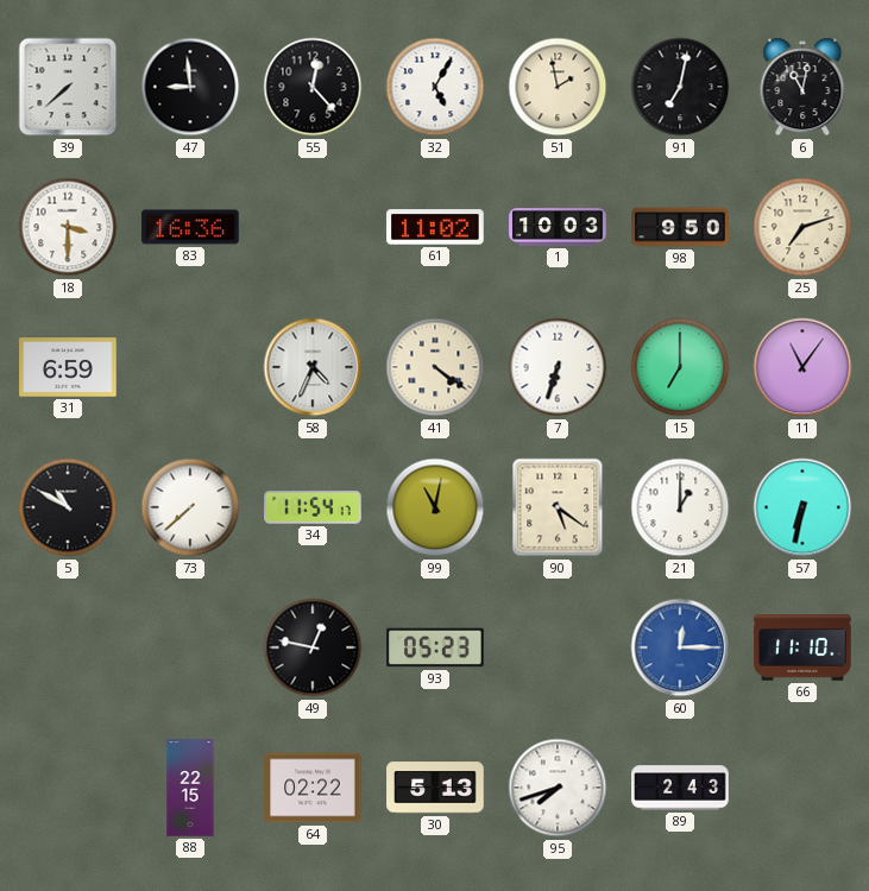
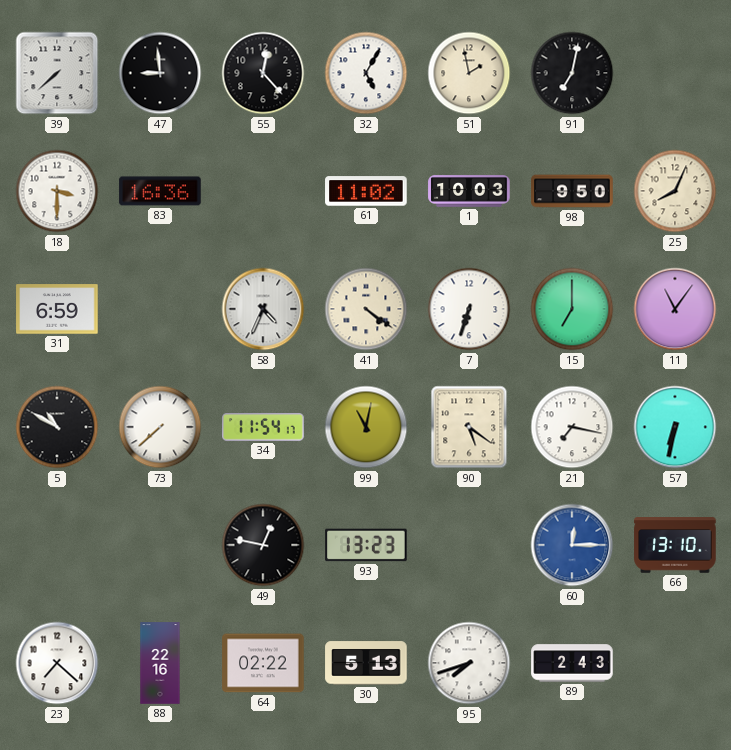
6: 11:02 -> none (802, 87)
25: 7:12 -> 8:04 (675, 191)
21: 1:00 -> 7:17 (572, 427)
93: 05:23 -> 13:23 (366, 545)
66: 11:10 -> 13:10 (675, 545)
23: none -> 7:22 (57, 663)
88: 22:15 -> 22:16 (160, 663)
